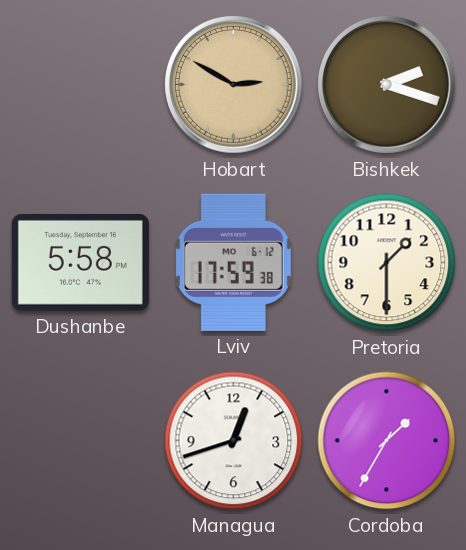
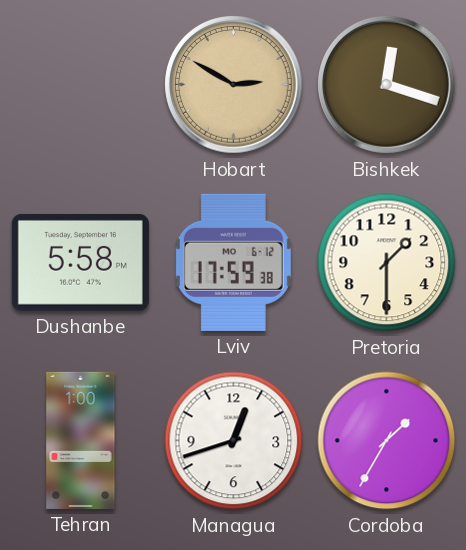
Bishkek: 2:18 -> 12:18 (387, 85)
Tehran: none -> 1:00 (81, 440)
